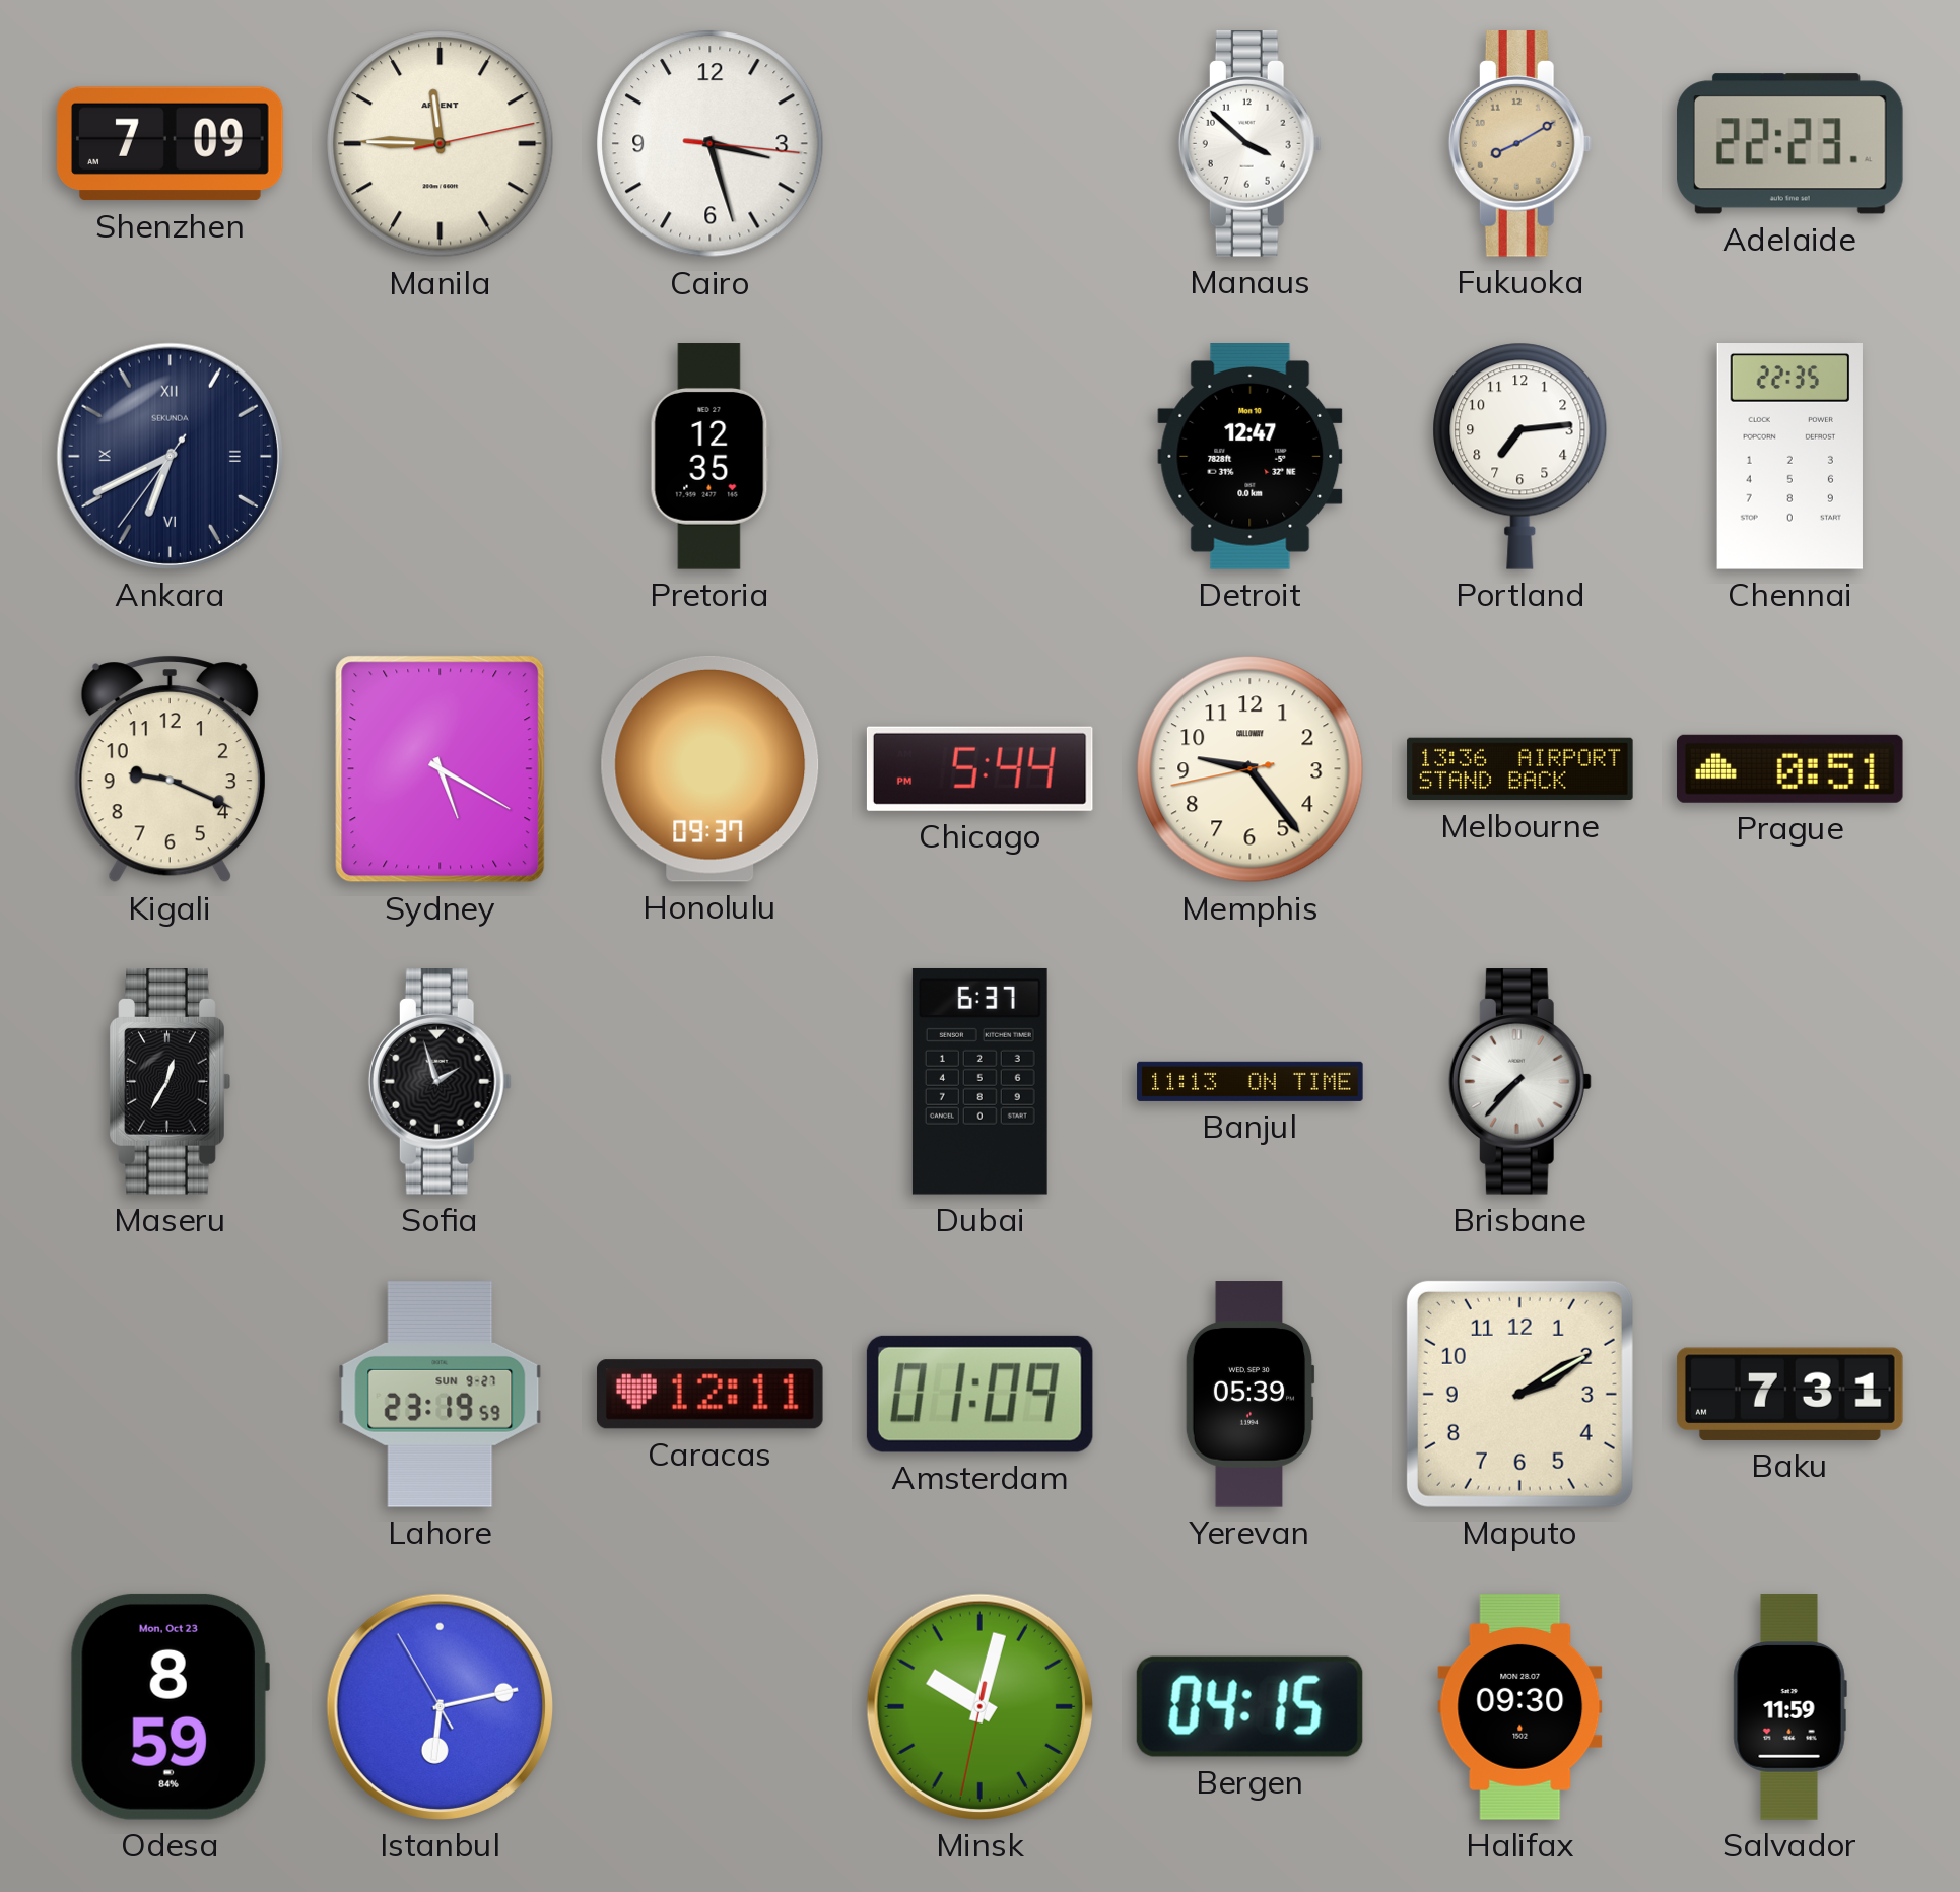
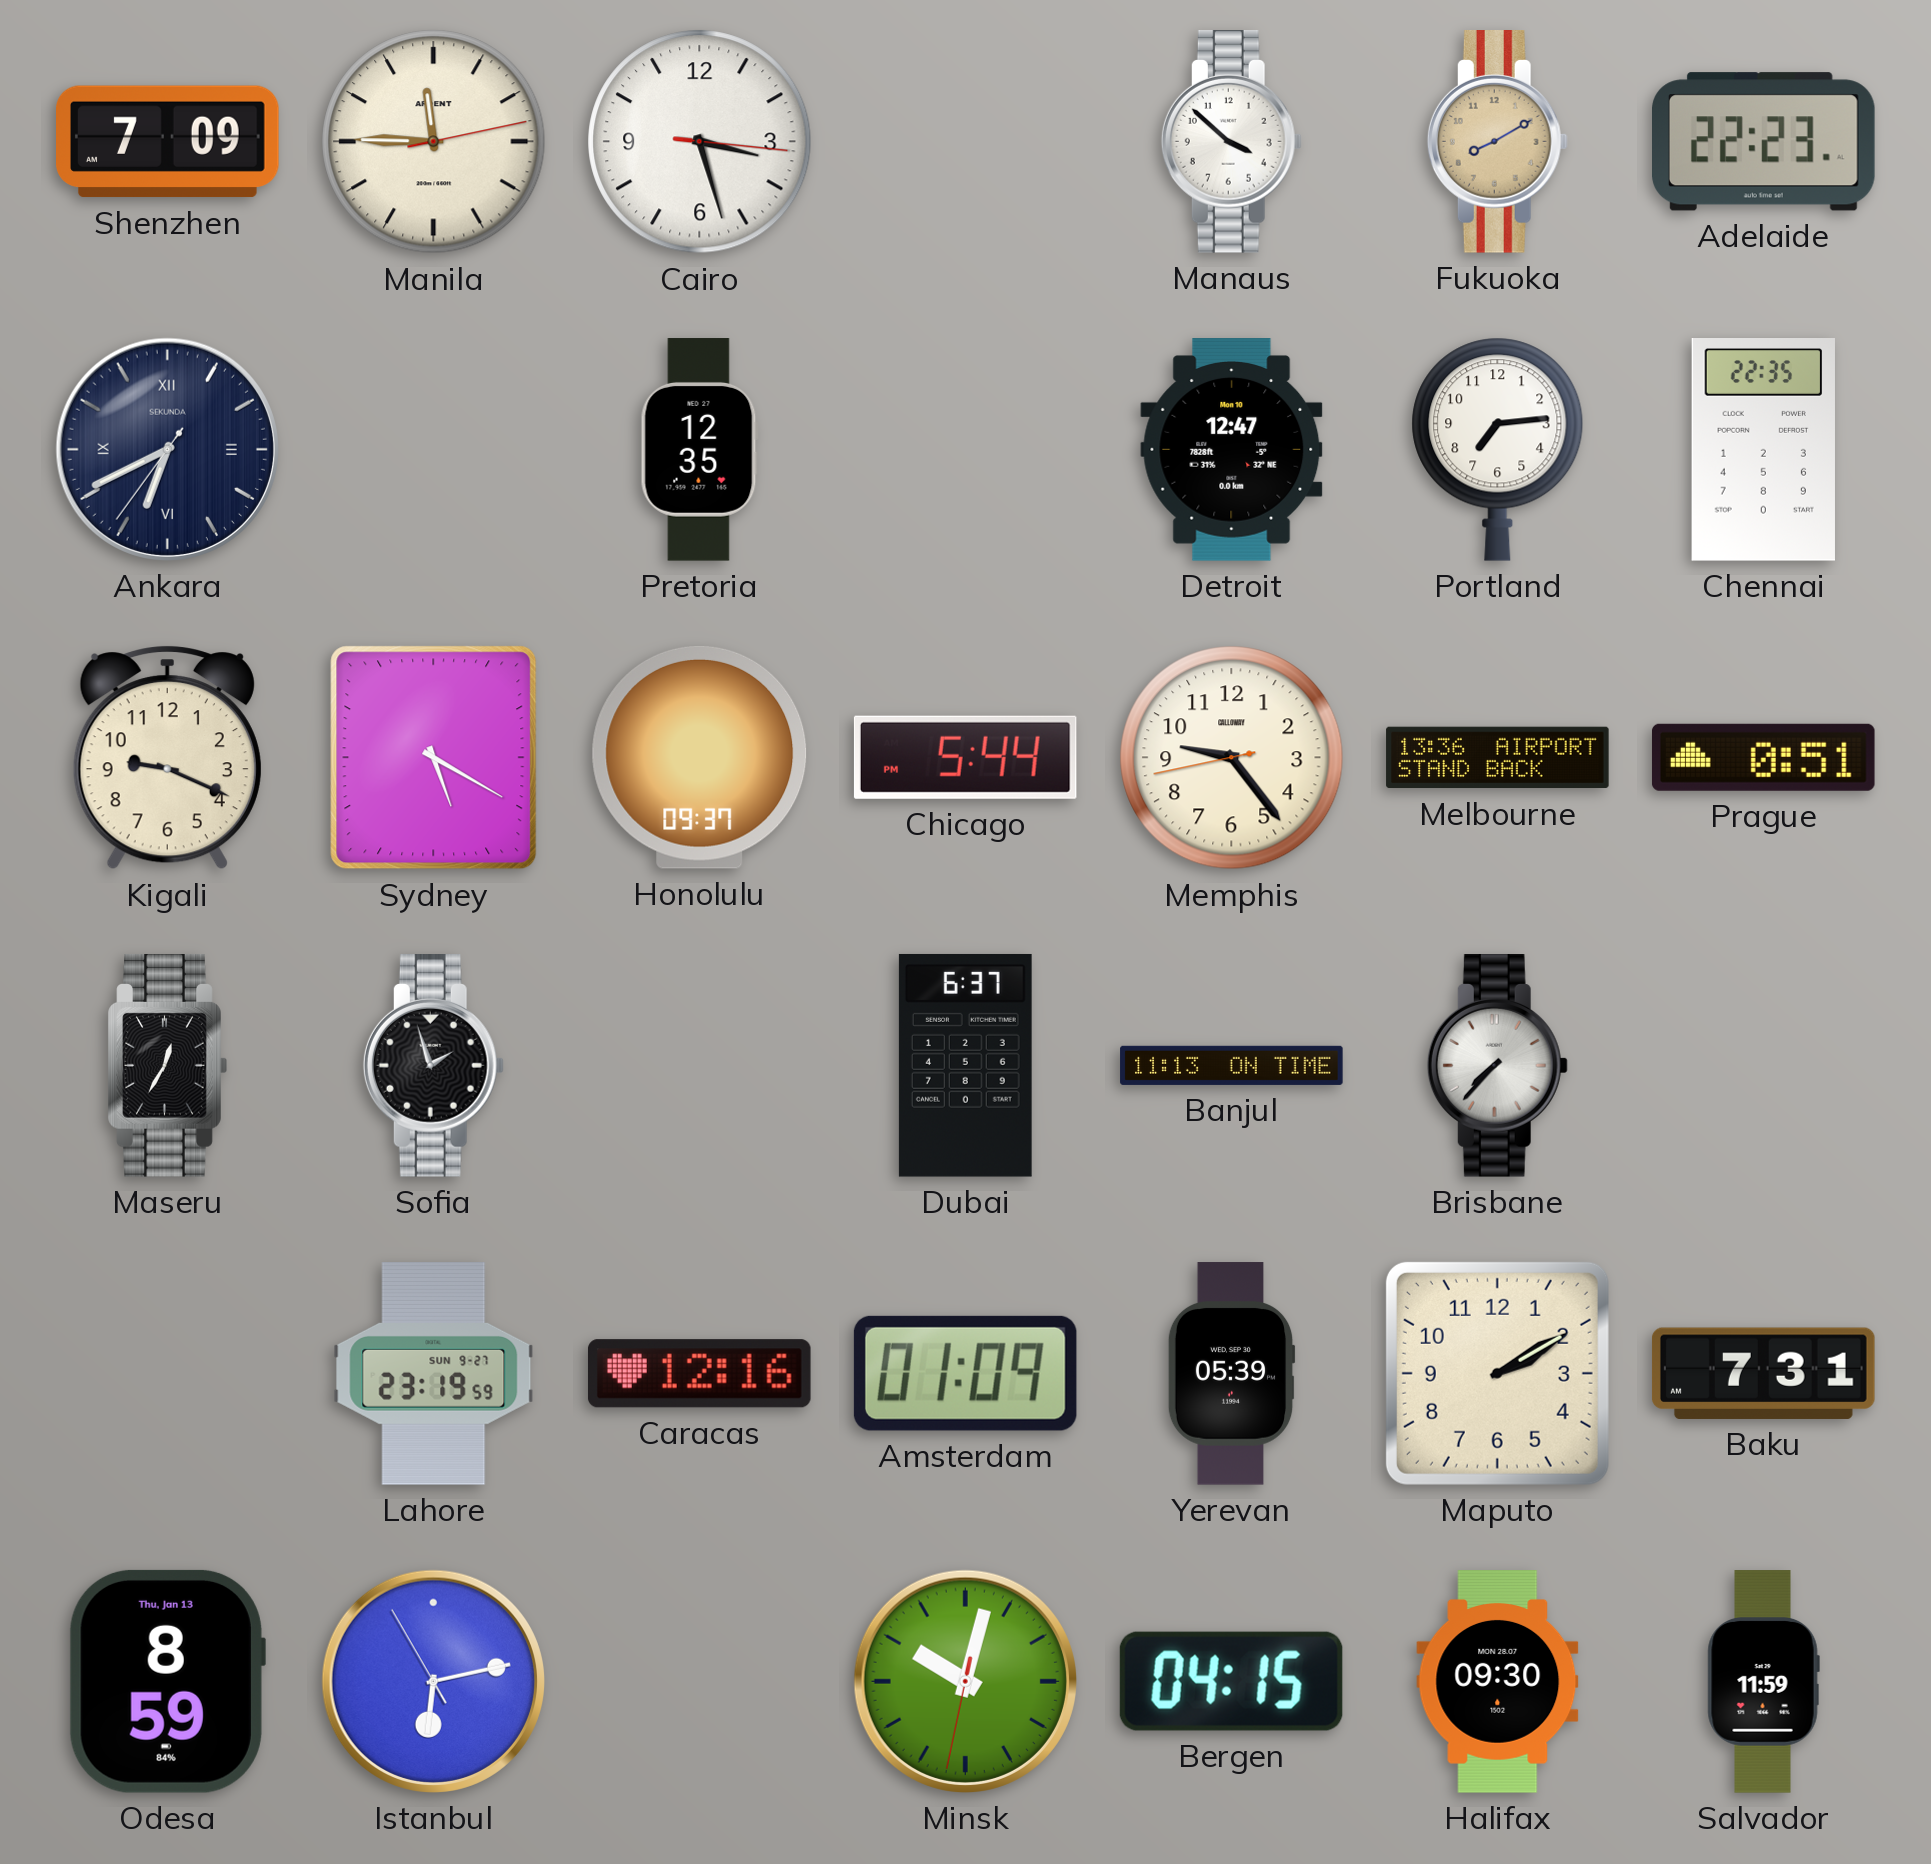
Caracas: 12:11 -> 12:16 (699, 1374)
Odesa date: Mon, Oct 23 -> Thu, Jan 13 (167, 1681)
